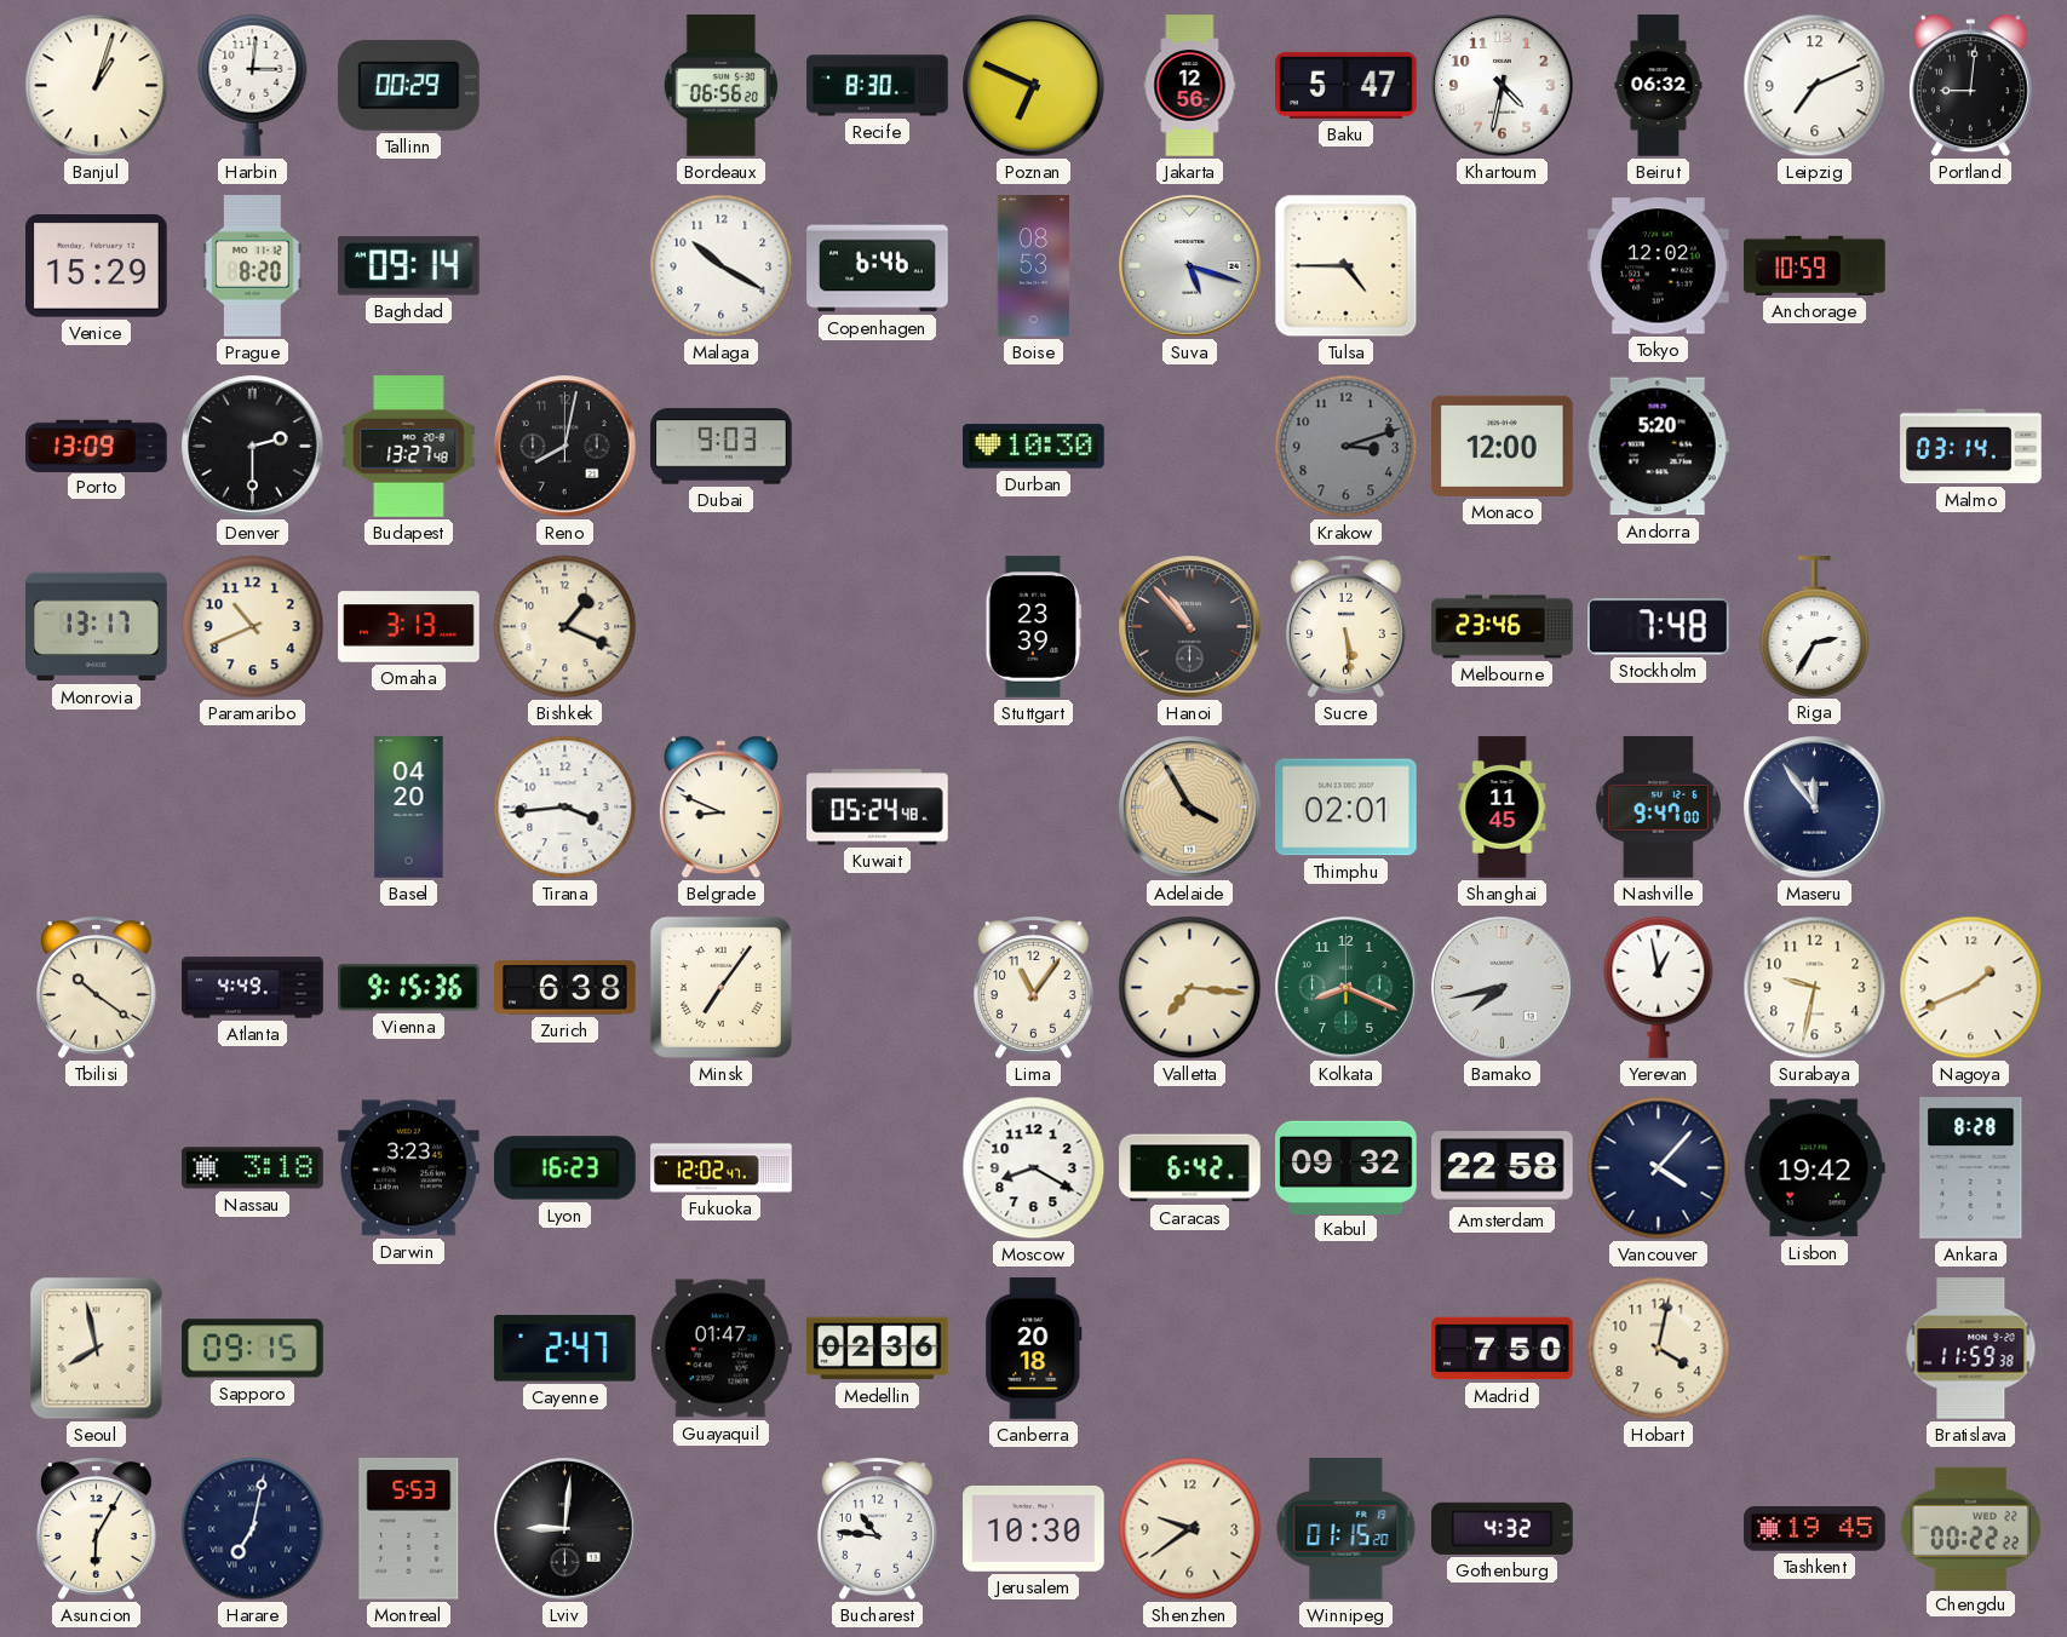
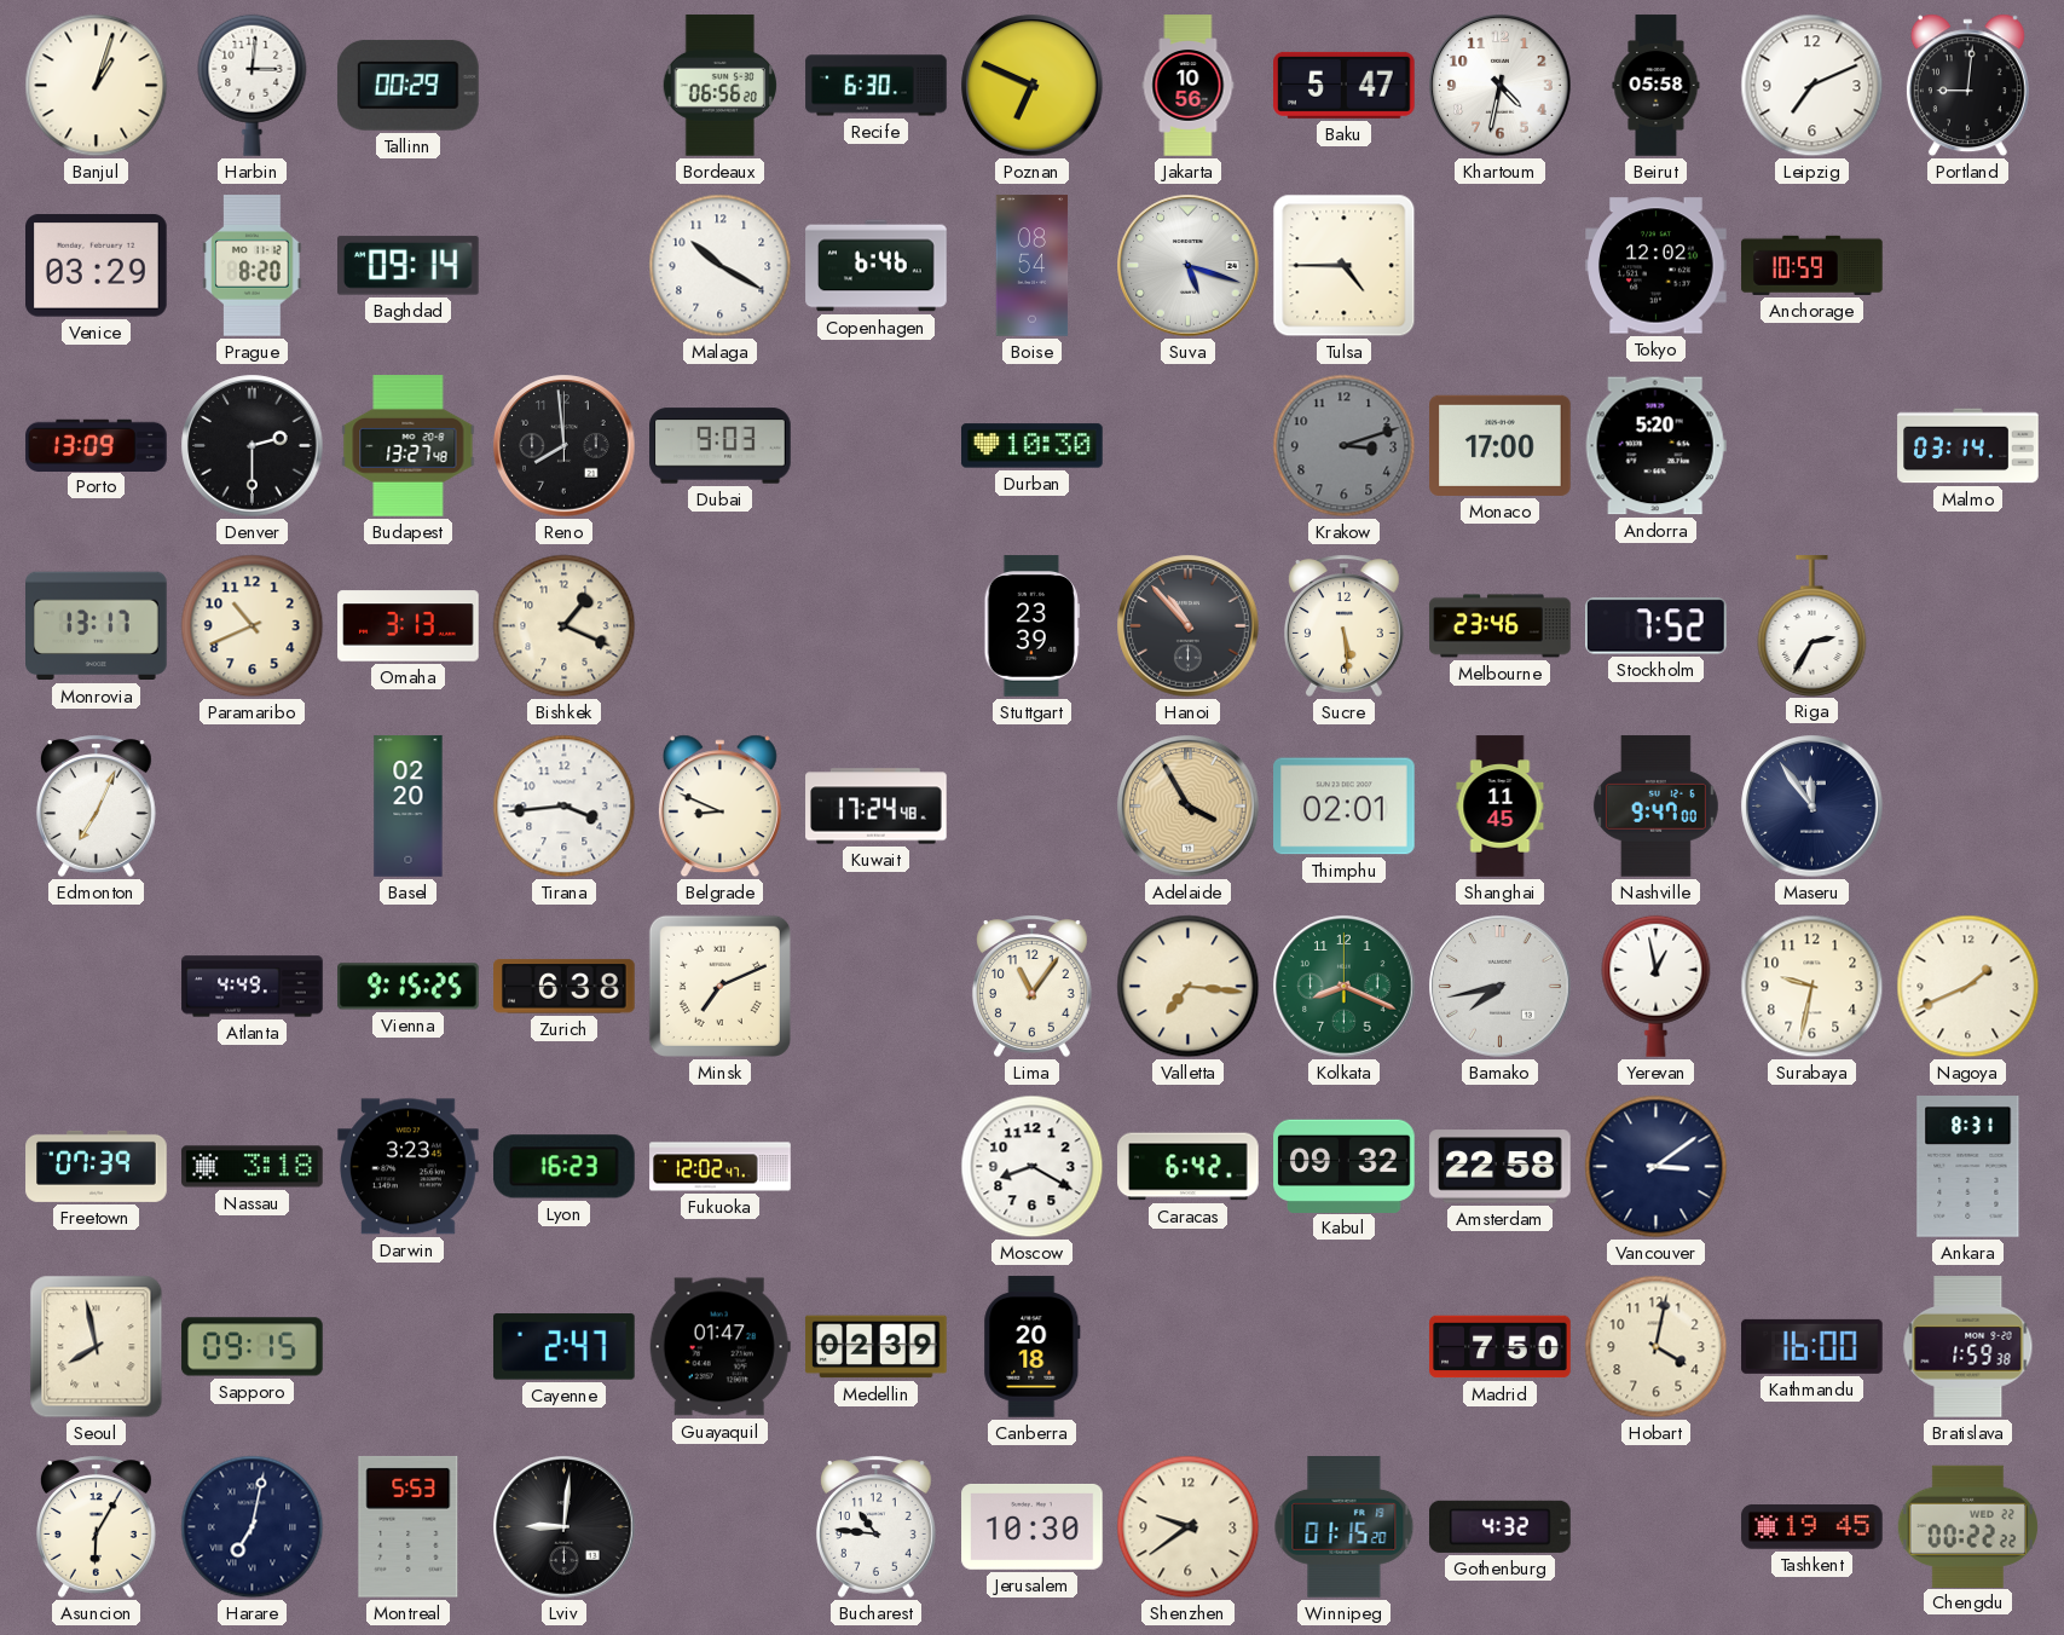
Recife: 8:30 -> 6:30 (877, 86)
Jakarta: 12:56 -> 10:56 (1189, 86)
Beirut: 06:32 -> 05:58 (1657, 86)
Venice: 15:29 -> 03:29 (97, 266)
Boise: 08:53 -> 08:54 (1033, 266)
Reno: 8:02 -> 7:59 (565, 446)
Monaco: 12:00 -> 17:00 (1501, 445)
Stockholm: 7:48 -> 7:52 (1657, 626)
Edmonton: none -> 7:04 (96, 805)
Basel: 04:20 -> 02:20 (409, 807)
Kuwait: 05:24 -> 17:24 (877, 807)
Tbilisi: 10:21 -> none (96, 987)
Vienna: 9:15:36 -> 9:15:25 (409, 987)
Minsk: 7:06 -> 7:11 (719, 986)
Freetown: none -> 07:39 (97, 1166)
Vancouver: 4:07 -> 3:09 (1657, 1167)
Lisbon: 19:42 -> none (1814, 1168)
Ankara: 8:28 -> 8:31 (1968, 1167)
Medellin: 02:36 -> 02:39 (877, 1347)
Kathmandu: none -> 16:00 (1812, 1346)
Bratislava: 11:59 -> 1:59 (1968, 1347)
